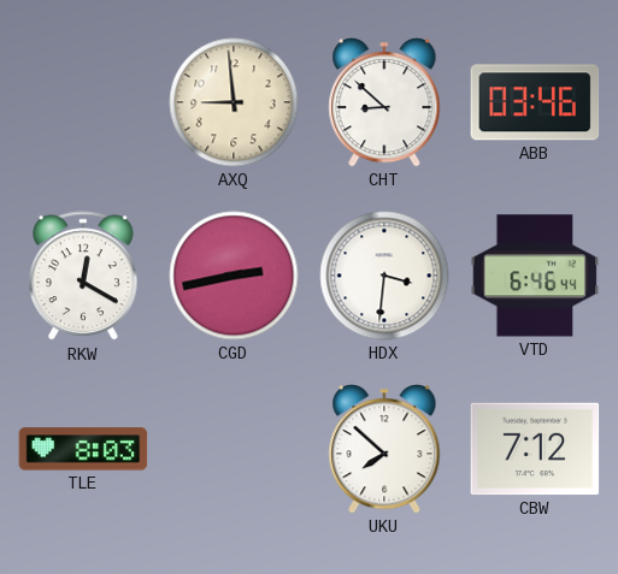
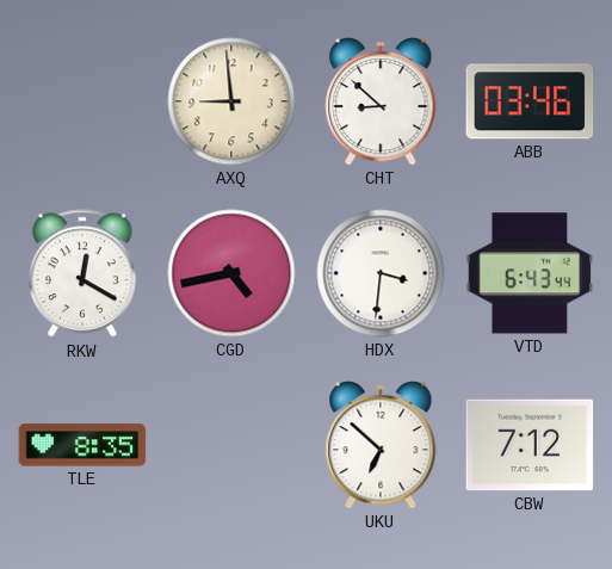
CGD: 2:43 -> 4:43 (231, 273)
VTD: 6:46 -> 6:43 (530, 273)
TLE: 8:03 -> 8:35 (82, 445)
UKU: 7:52 -> 6:52 (381, 446)
